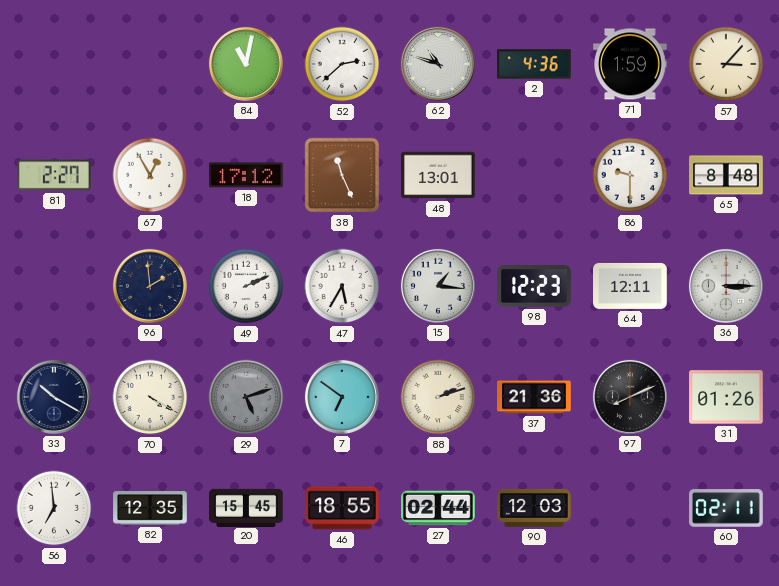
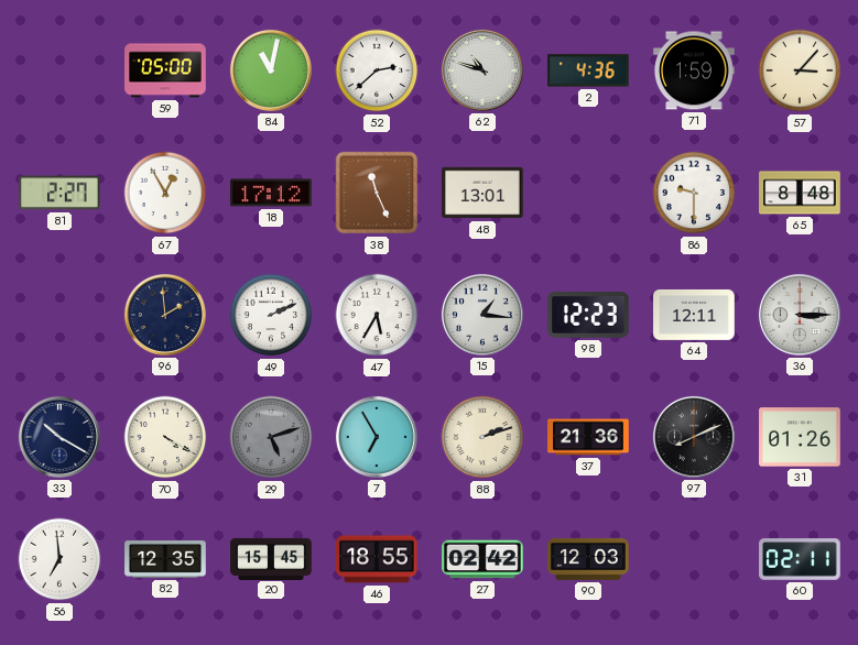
59: none -> 05:00 (165, 70)
7: 6:51 -> 6:55 (377, 437)
27: 02:44 -> 02:42 (482, 559)
